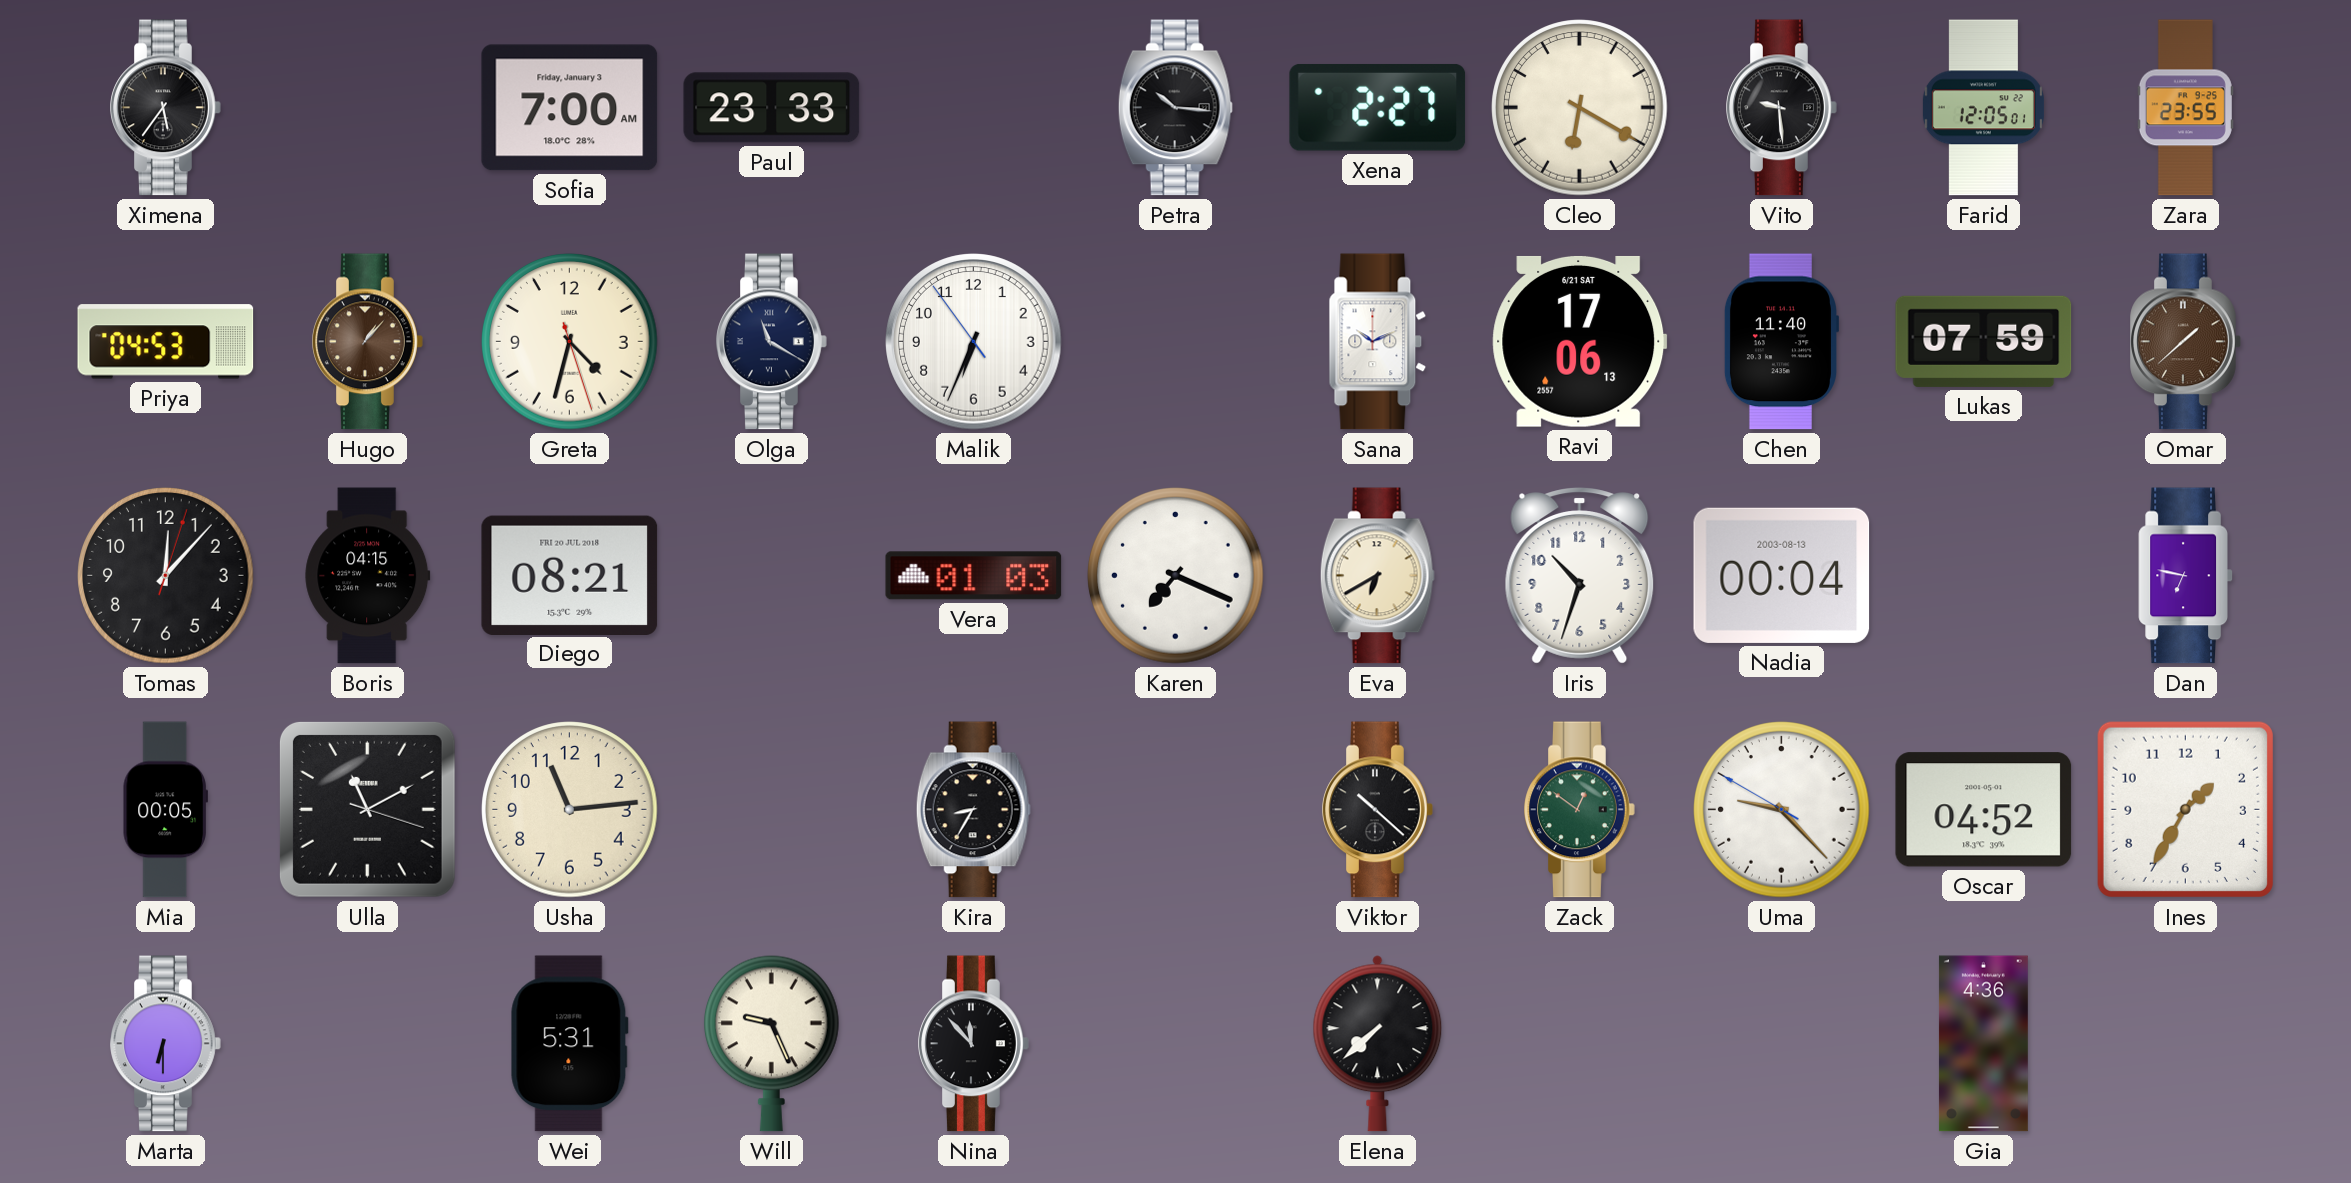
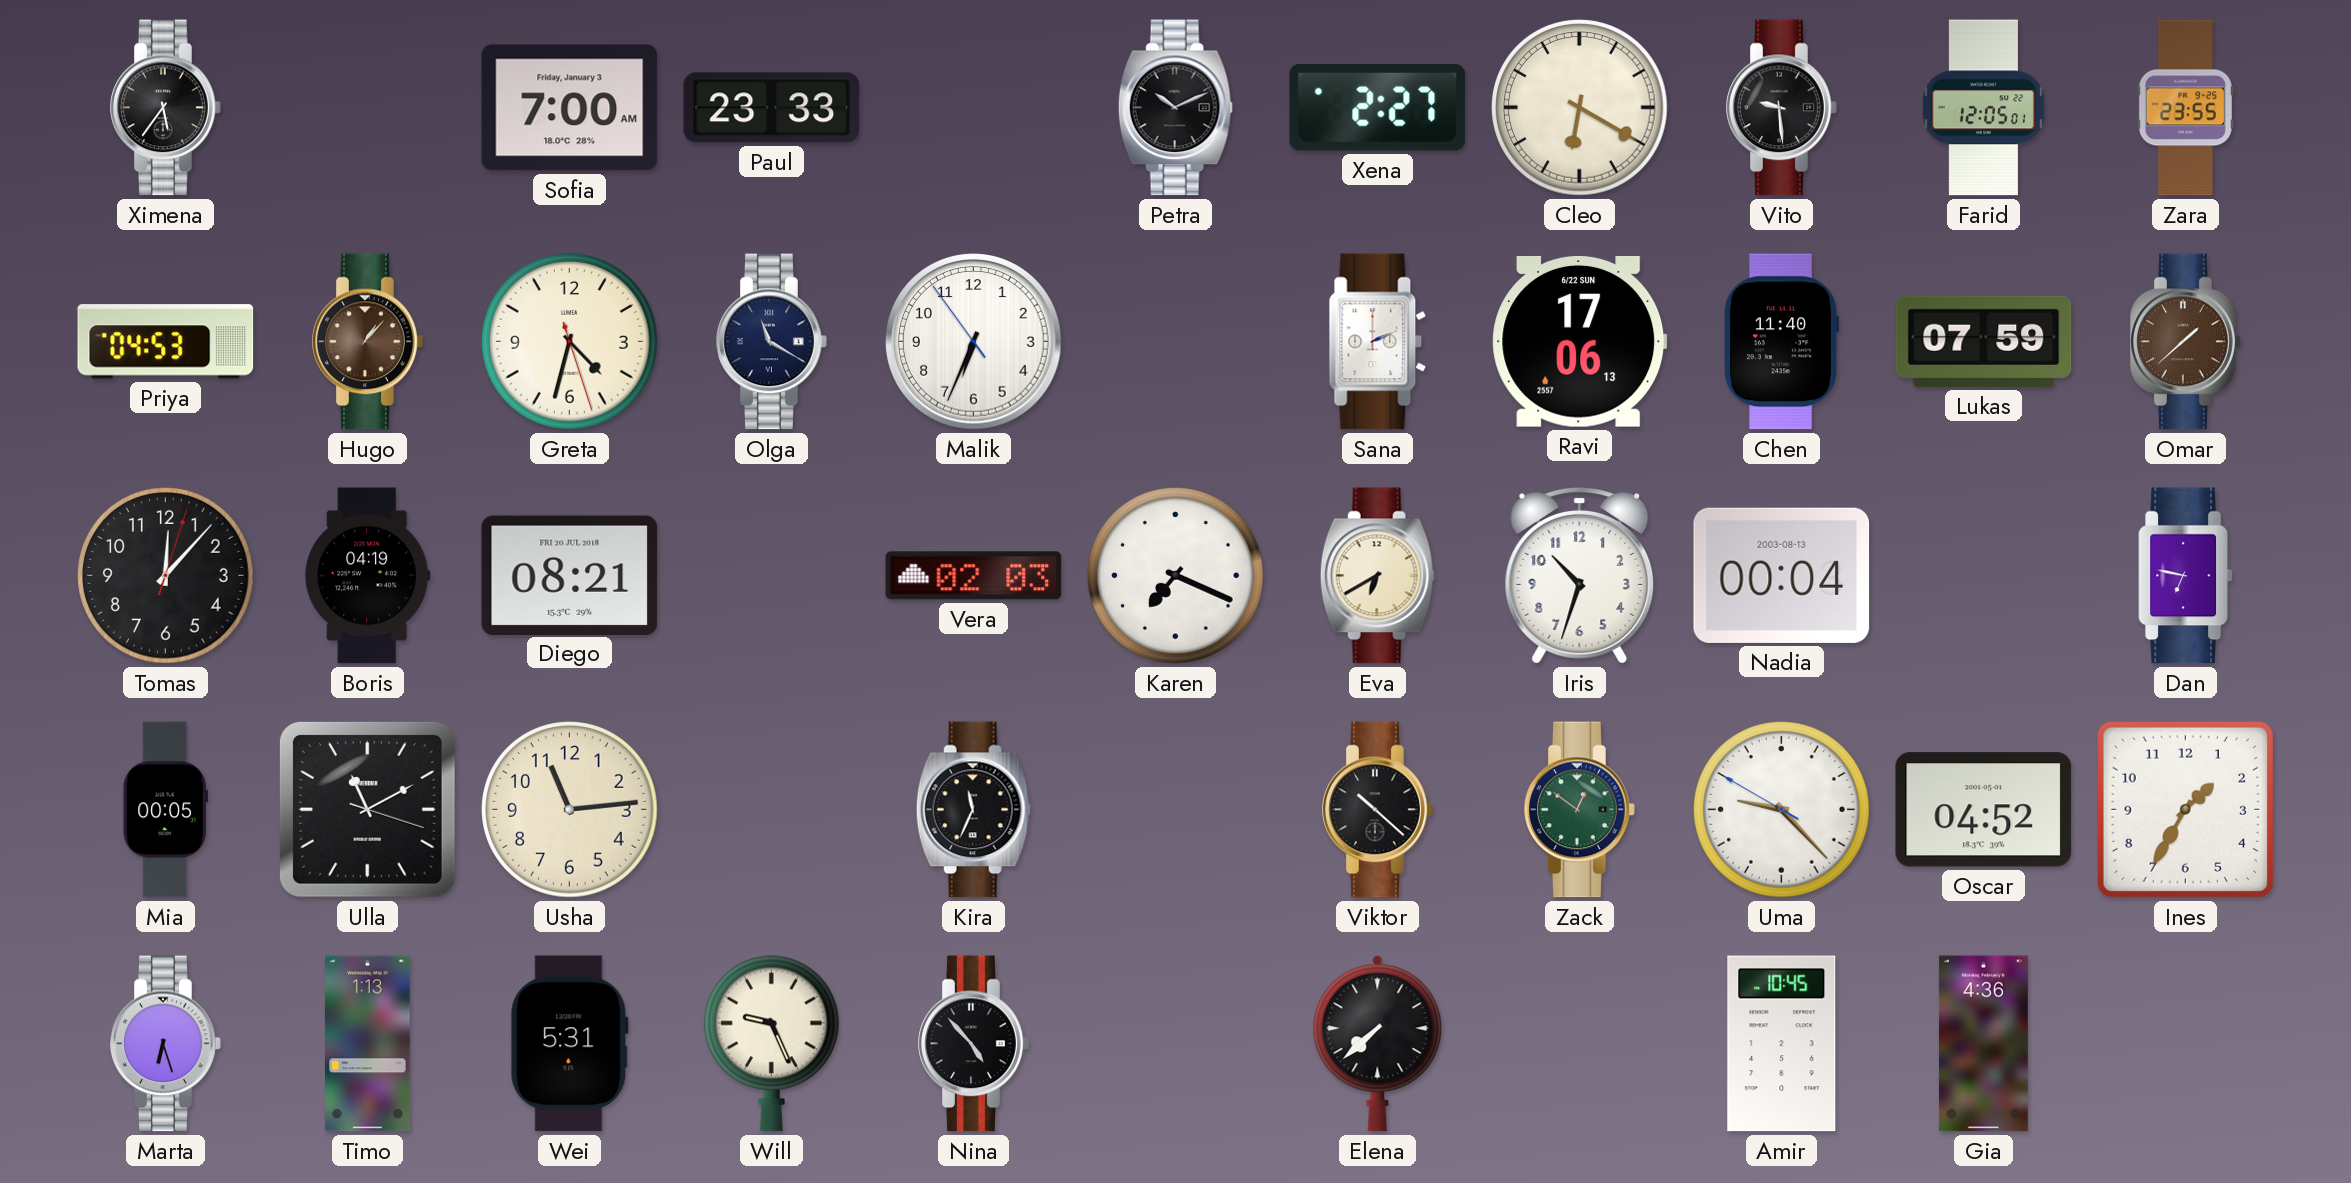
Petra: 10:16 -> 10:11 (1175, 108)
Sana: 10:11 -> 2:11 (1378, 342)
Ravi date: 6/21 SAT -> 6/22 SUN (1580, 341)
Boris: 04:15 -> 04:19 (368, 576)
Vera: 01:03 -> 02:03 (974, 576)
Kira: 8:35 -> 11:34 (973, 810)
Marta: 6:30 -> 6:27 (166, 1044)
Timo: none -> 1:13 (368, 1044)
Nina: 11:53 -> 4:53 (974, 1044)
Amir: none -> 10:45 (1782, 1044)
